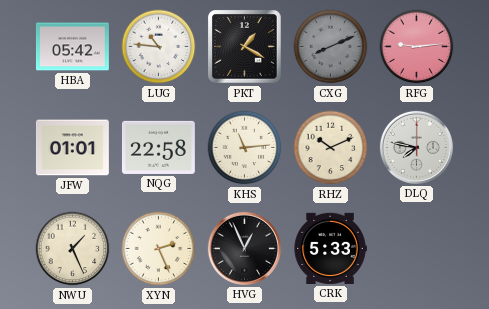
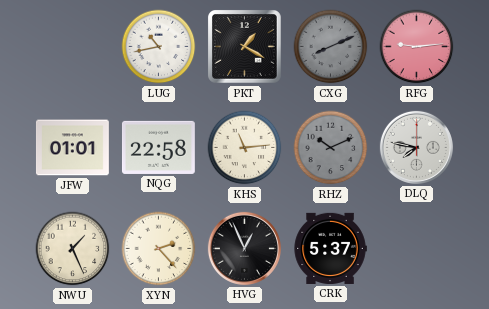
HBA: 05:42 -> none (72, 47)
LUG: 10:46 -> 10:43 (159, 47)
RHZ dial: cream -> grey (331, 148)
XYN: 2:26 -> 2:23 (159, 249)
CRK: 5:33 -> 5:37 (330, 248)
